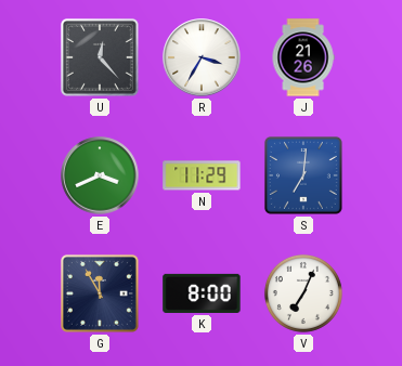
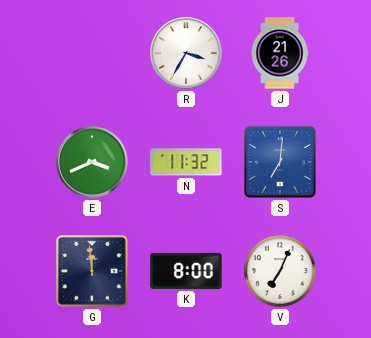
U: 12:23 -> none (100, 57)
N: 11:29 -> 11:32 (186, 162)
G: 11:55 -> 11:59 (92, 271)
